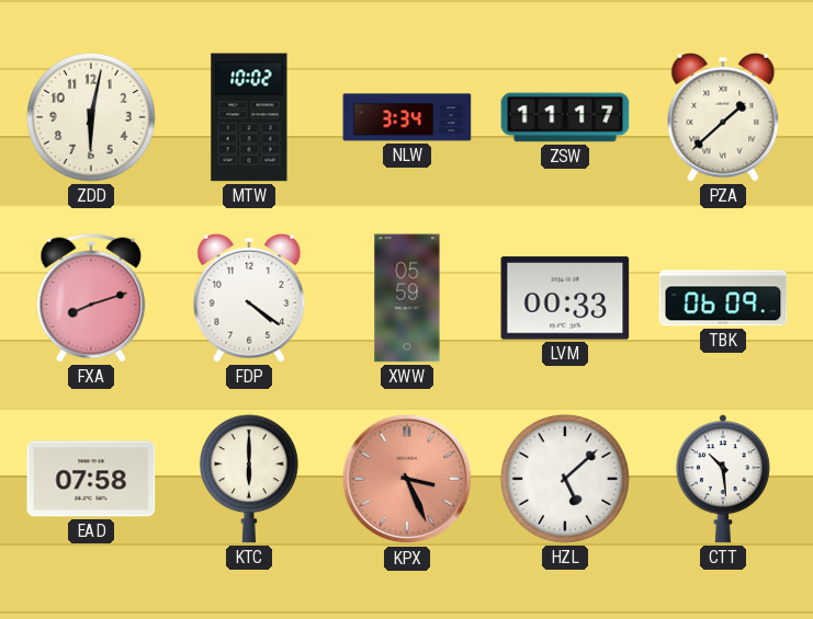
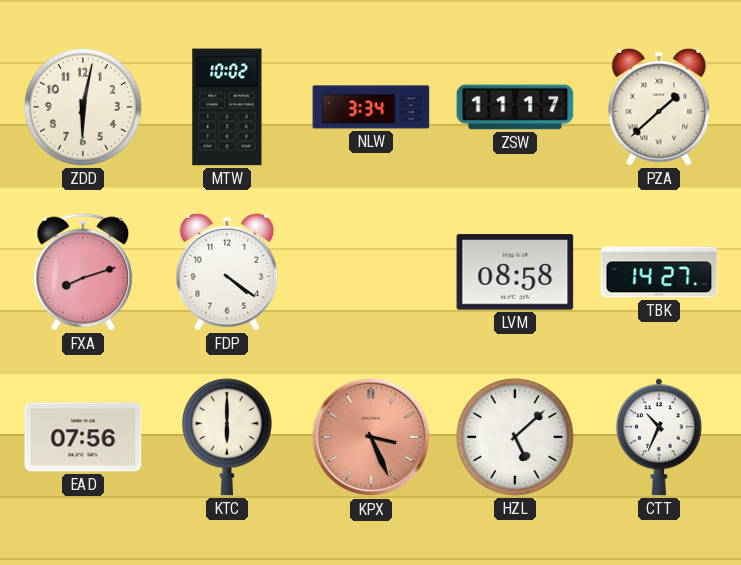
XWW: 05:59 -> none (407, 298)
LVM: 00:33 -> 08:58 (515, 272)
TBK: 06:09 -> 14:27 (659, 272)
EAD: 07:58 -> 07:56 (83, 437)
CTT: 10:29 -> 10:34 (659, 437)
